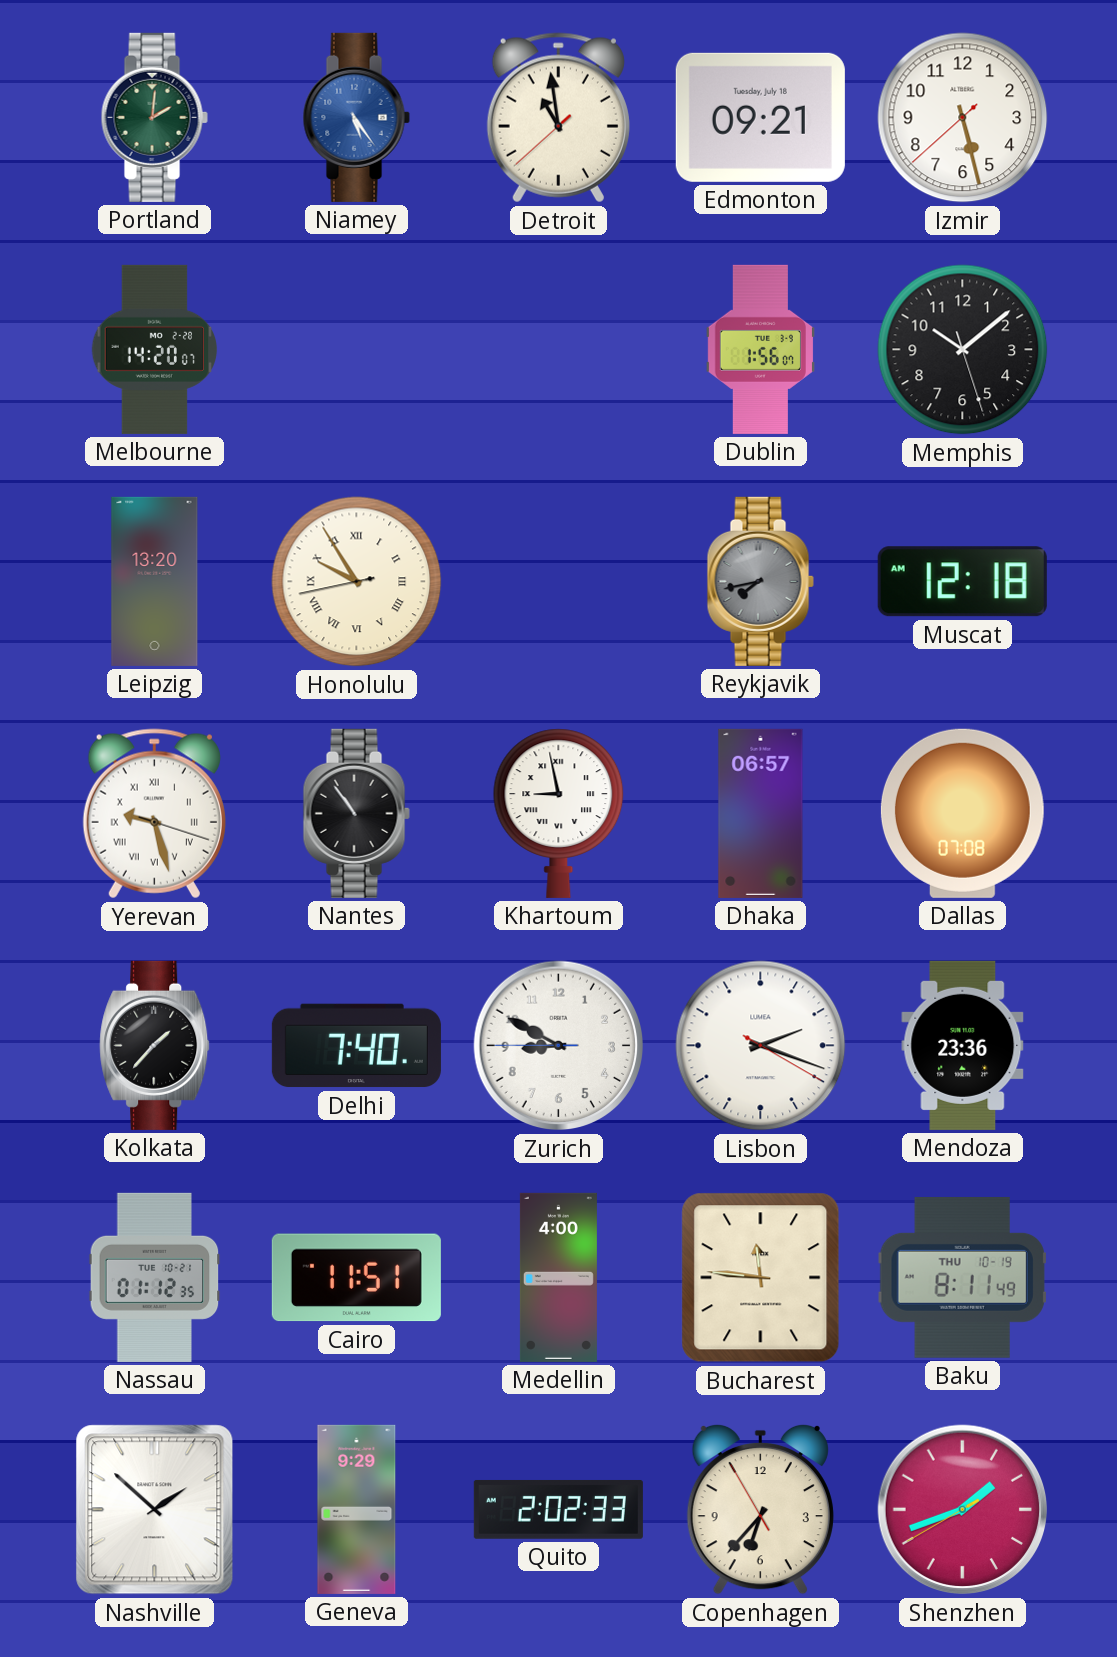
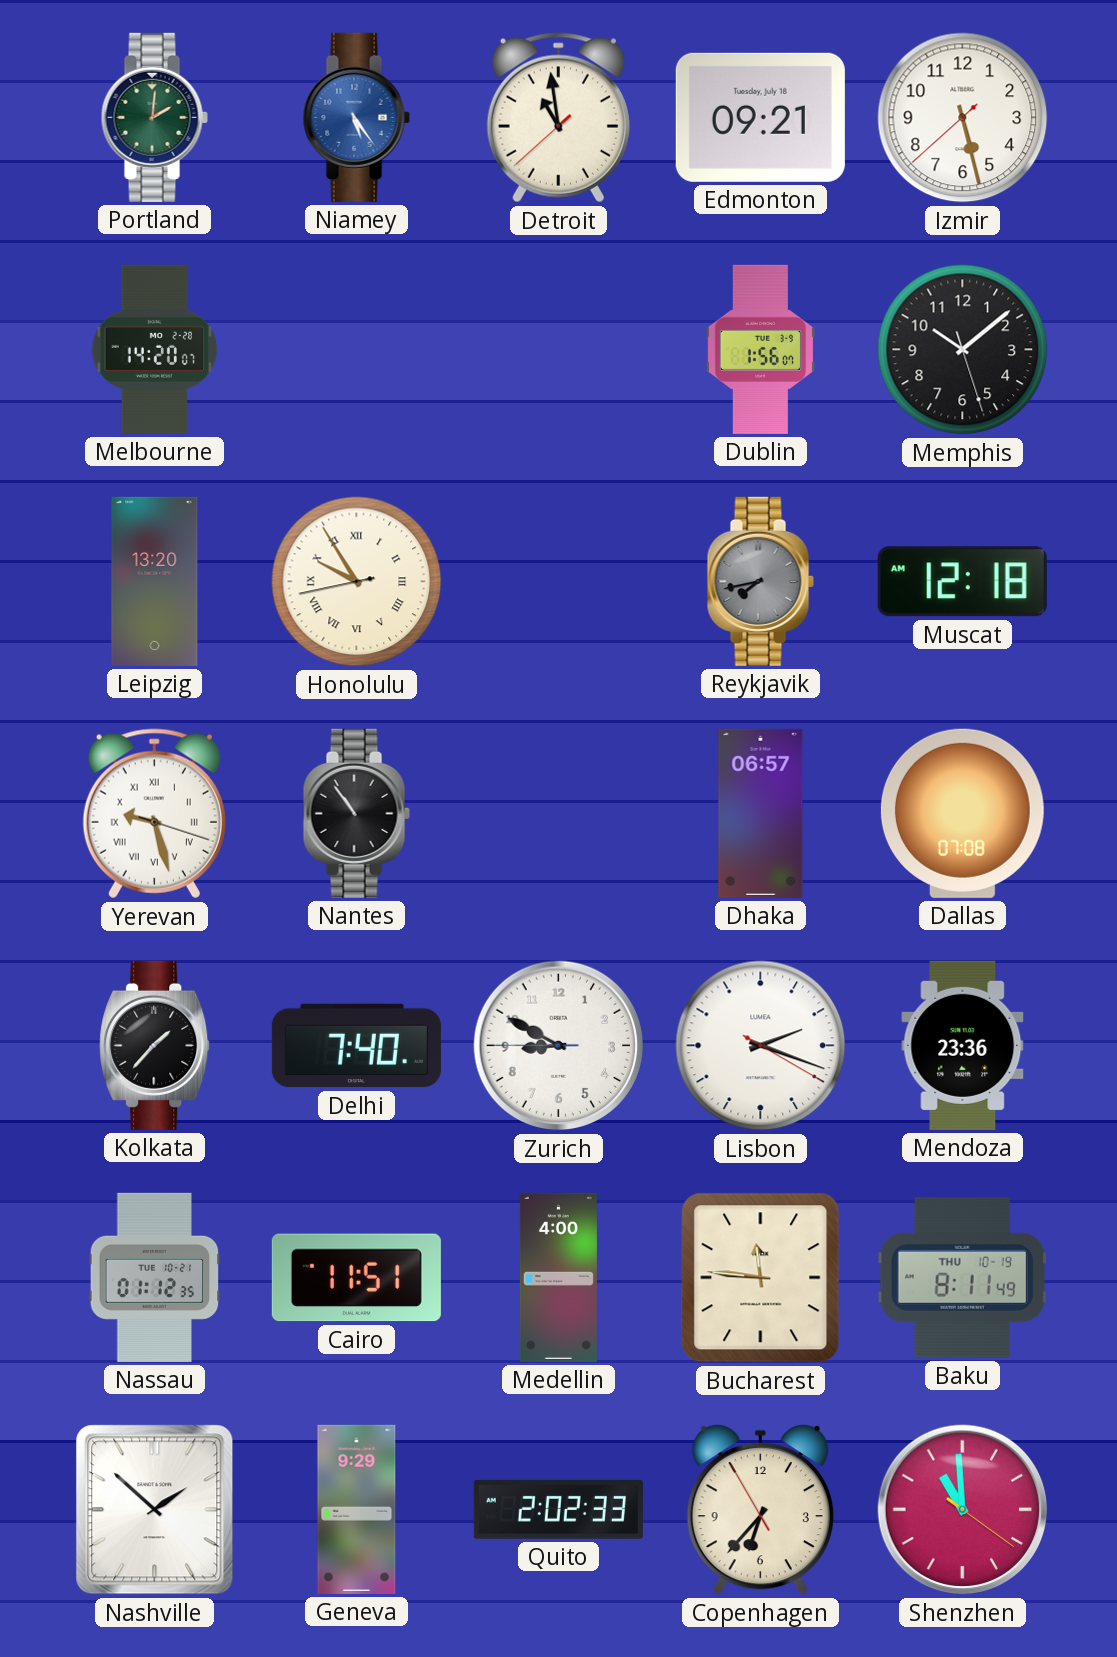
Khartoum: 8:58 -> none (559, 813)
Shenzhen: 1:41 -> 10:59 (963, 1510)
